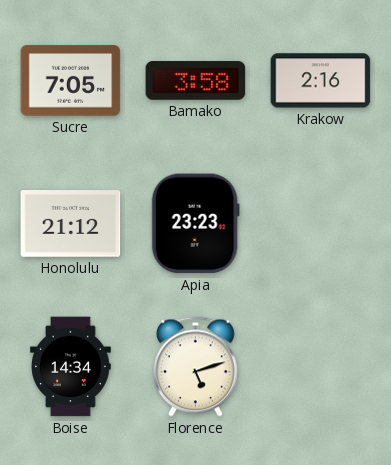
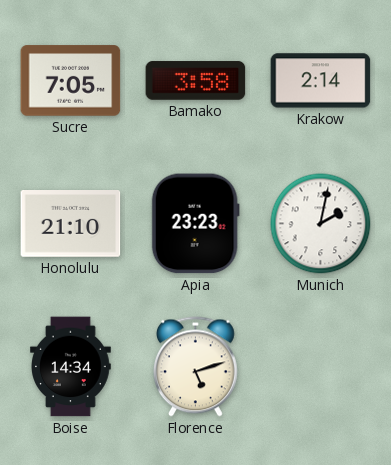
Krakow: 2:16 -> 2:14 (321, 81)
Honolulu: 21:12 -> 21:10 (71, 224)
Munich: none -> 2:02 (321, 224)
